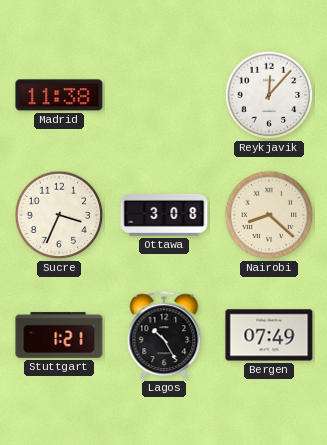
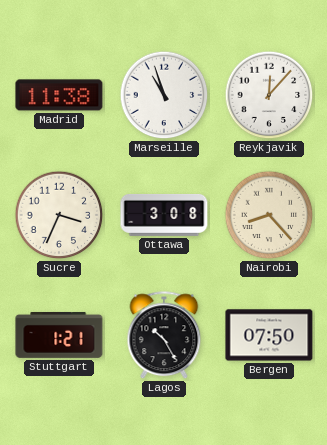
Marseille: none -> 10:57 (164, 95)
Nairobi: 8:22 -> 8:23 (269, 215)
Bergen: 07:49 -> 07:50 (269, 335)
